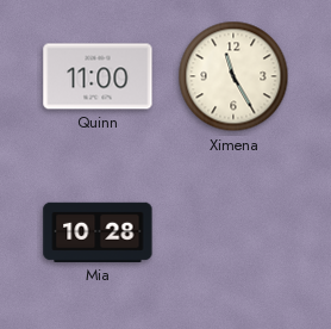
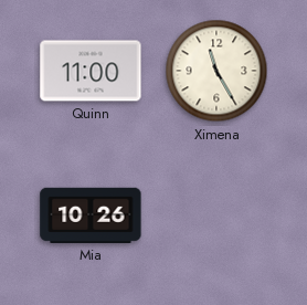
Mia: 10:28 -> 10:26 (91, 215)
